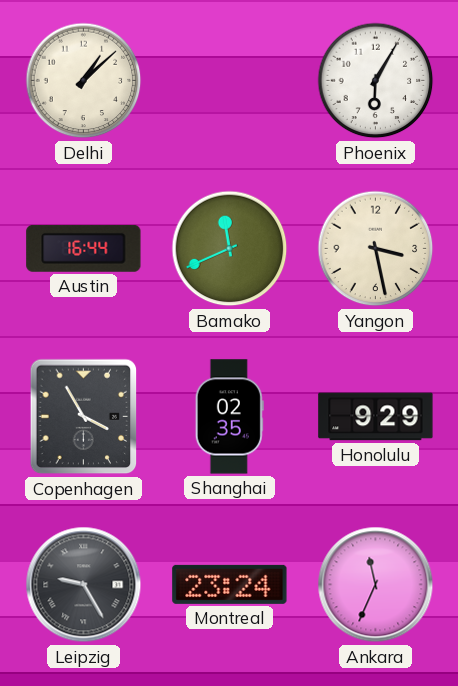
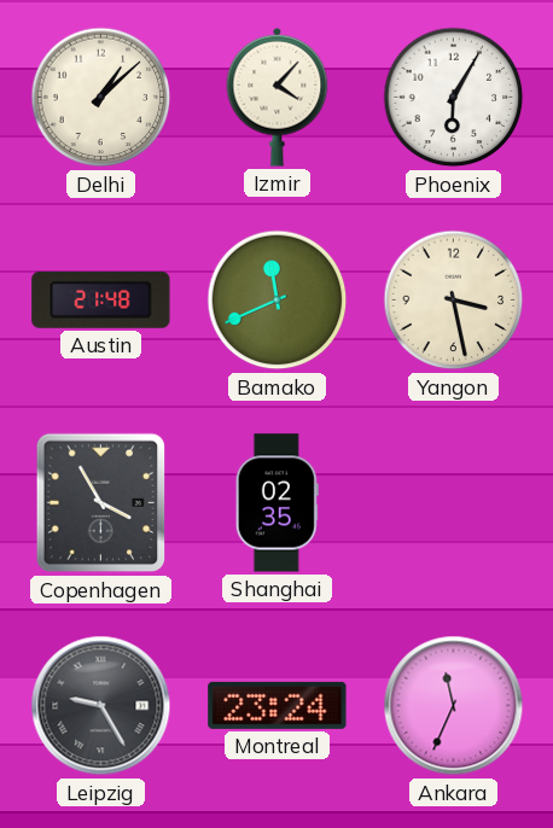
Izmir: none -> 4:07 (278, 97)
Austin: 16:44 -> 21:48 (101, 299)
Honolulu: 9:29 -> none (376, 417)
